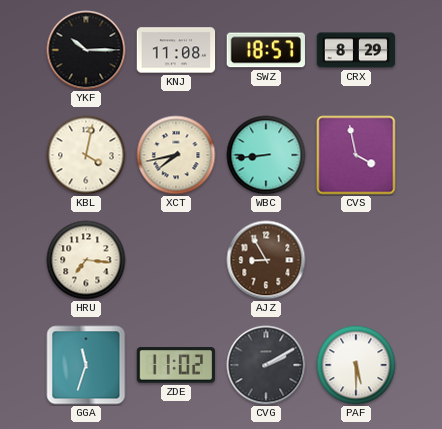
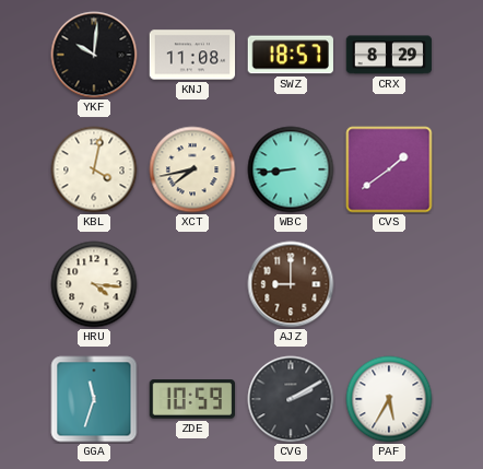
YKF: 10:15 -> 10:01 (94, 55)
CVS: 3:58 -> 1:39 (389, 169)
HRU: 7:16 -> 4:16 (94, 284)
AJZ: 8:55 -> 9:00 (291, 284)
ZDE: 11:02 -> 10:59 (192, 399)
PAF: 5:30 -> 5:35 (389, 399)
